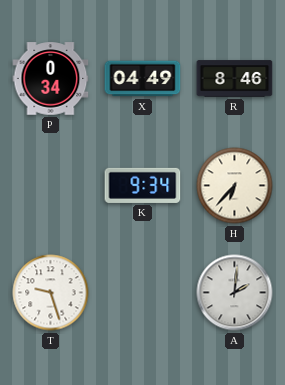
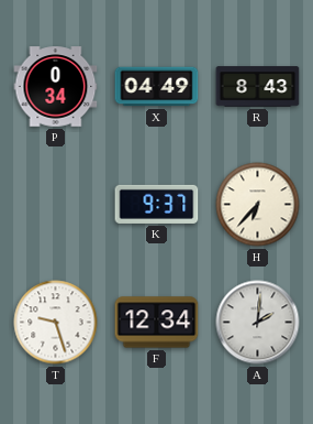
R: 8:46 -> 8:43 (258, 87)
K: 9:34 -> 9:37 (157, 204)
F: none -> 12:34 (157, 323)
